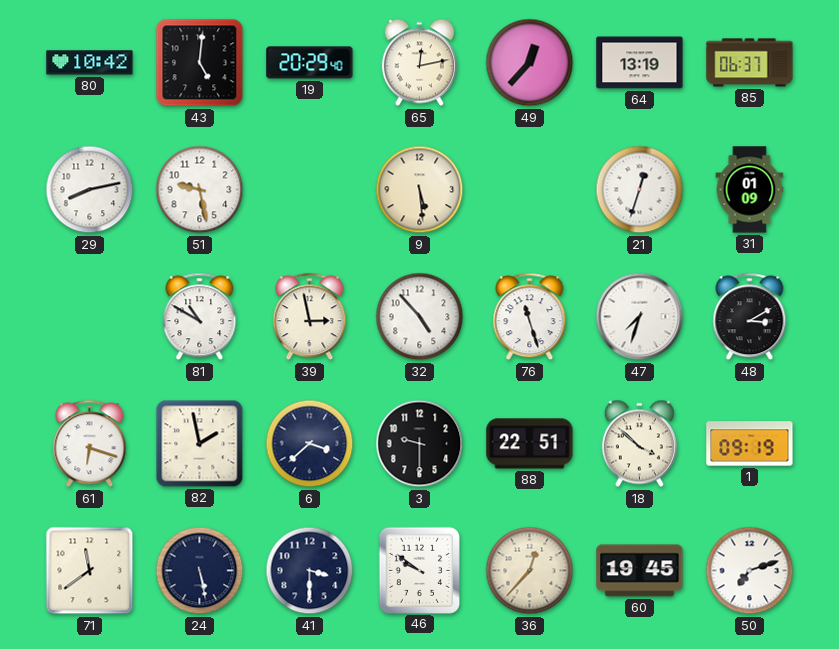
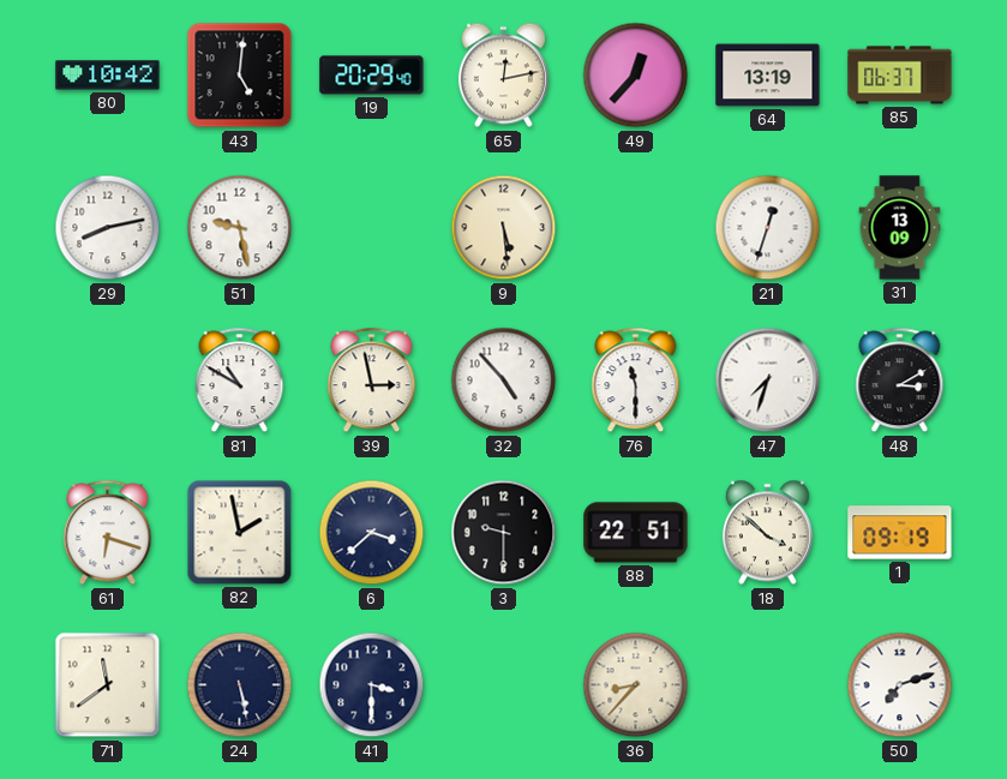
31: 01:09 -> 13:09 (900, 228)
76: 11:27 -> 11:30 (636, 380)
46: 9:51 -> none (419, 570)
36: 12:37 -> 8:37 (636, 685)
60: 19:45 -> none (640, 571)
